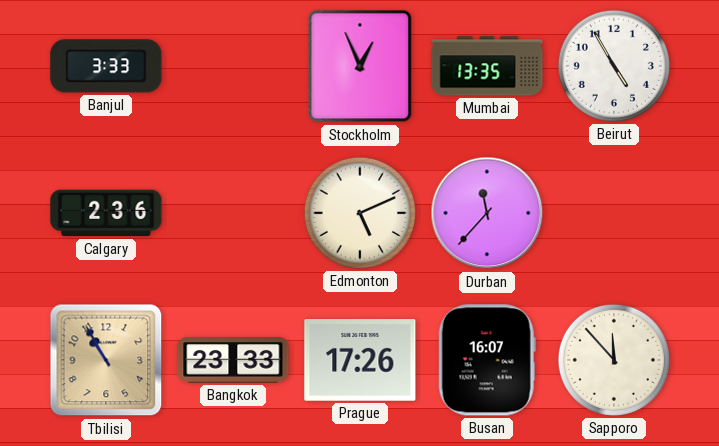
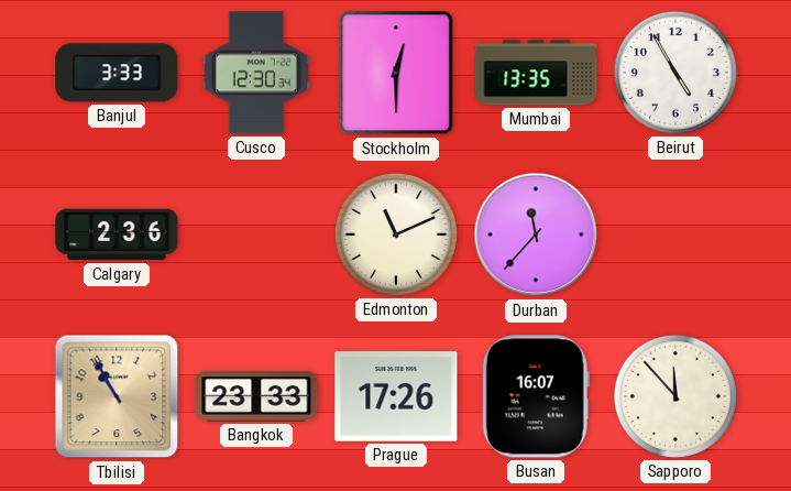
Cusco: none -> 12:30 (256, 73)
Stockholm: 12:56 -> 12:30 (396, 73)
Edmonton: 5:11 -> 11:11 (396, 234)
